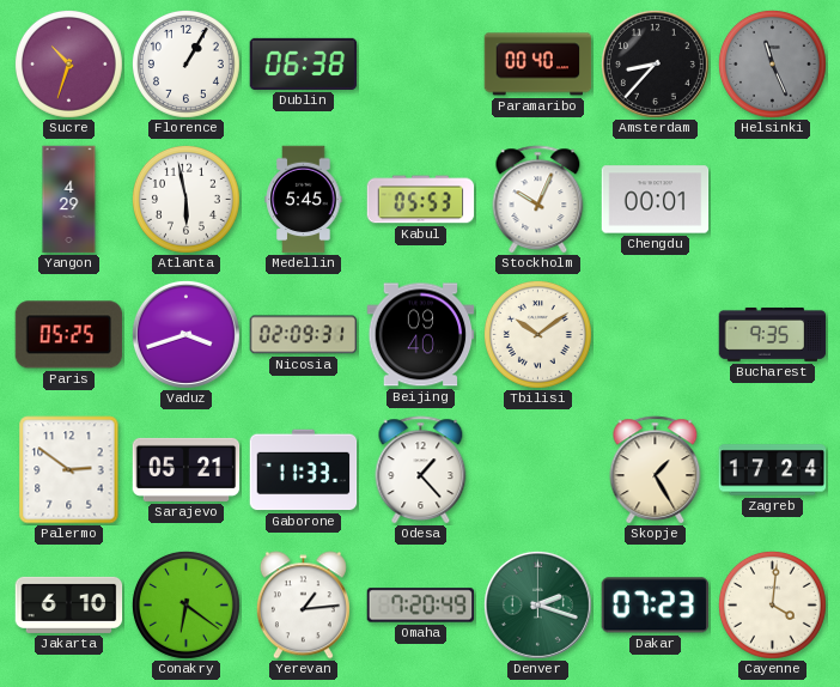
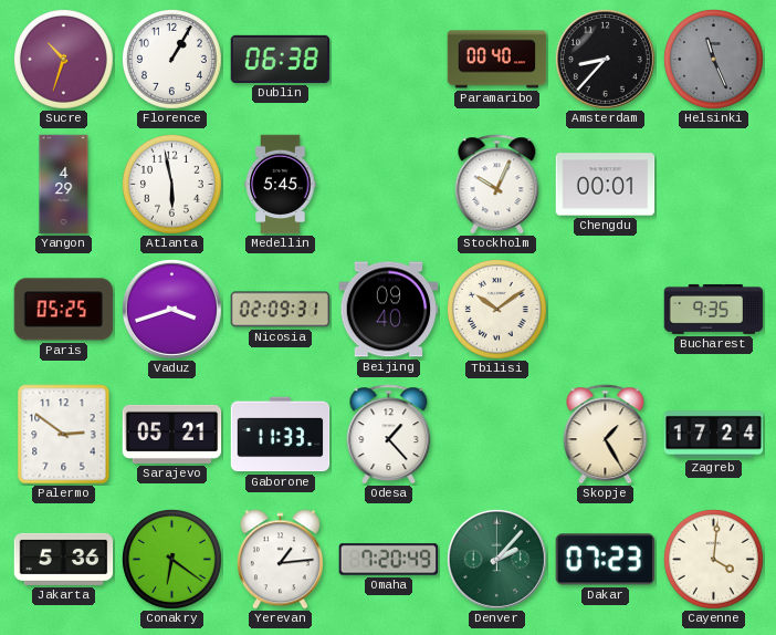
Kabul: 05:53 -> none (421, 200)
Jakarta: 6:10 -> 5:36 (64, 559)
Denver: 2:18 -> 2:07 (496, 559)
